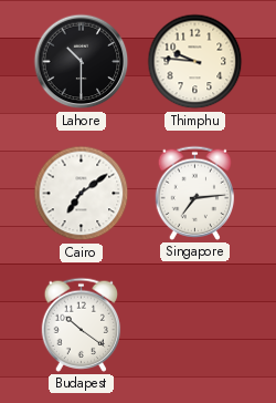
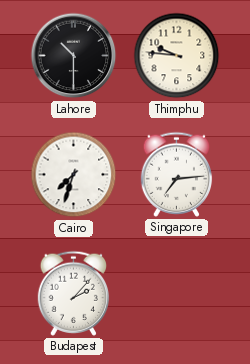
Cairo: 7:09 -> 7:33 (74, 175)
Budapest: 10:21 -> 2:07 (74, 293)
